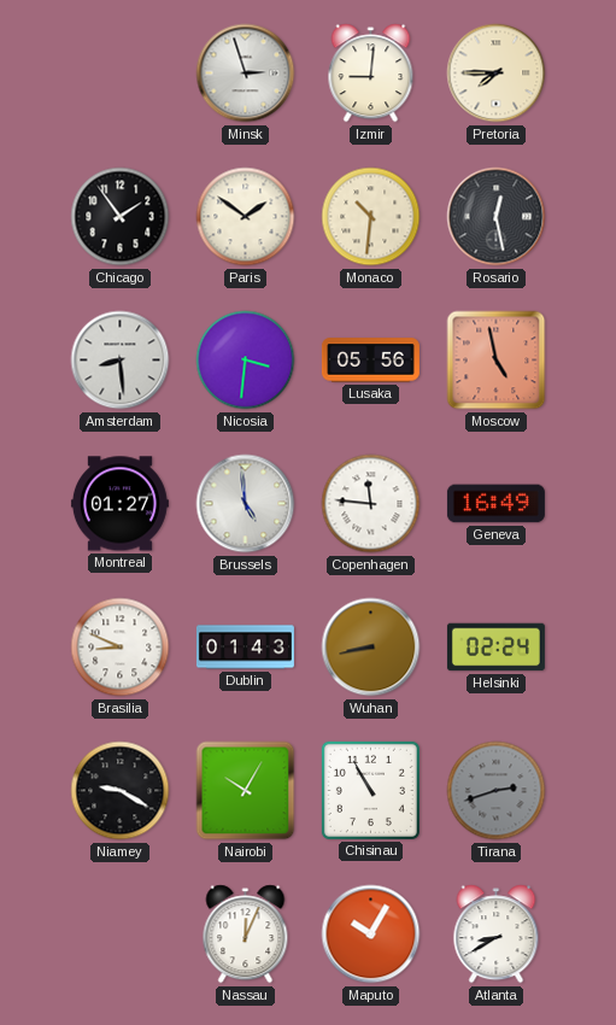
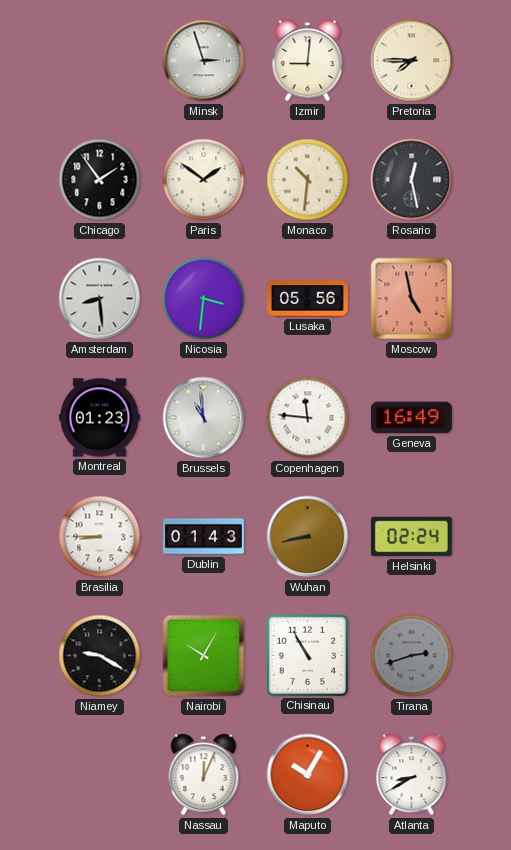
Montreal: 01:27 -> 01:23 (99, 418)
Brussels: 4:59 -> 10:59 (204, 418)
Brasilia: 8:49 -> 8:45 (100, 537)
